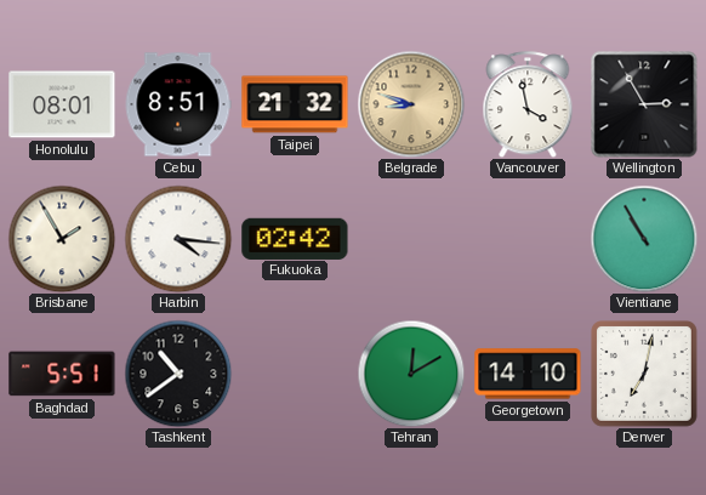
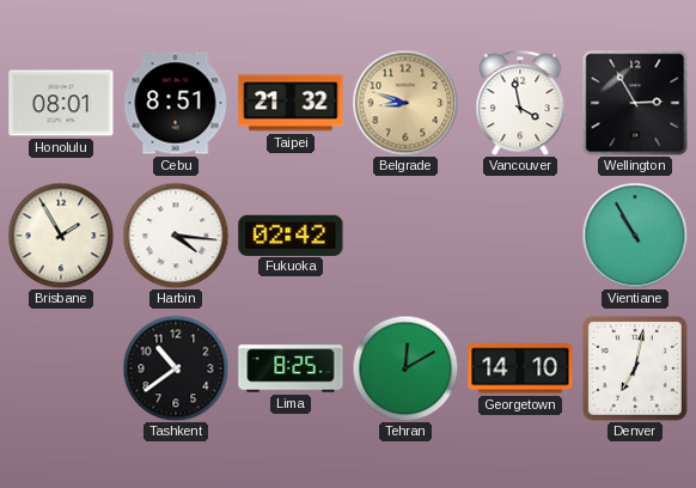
Baghdad: 5:51 -> none (62, 374)
Lima: none -> 8:25 (291, 368)
